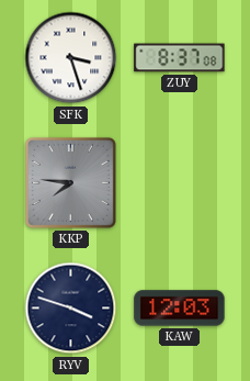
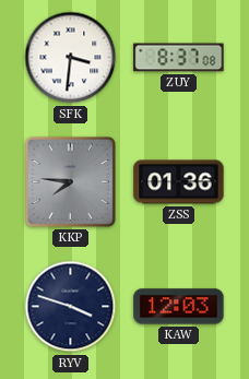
SFK: 3:27 -> 3:31 (71, 58)
ZSS: none -> 01:36 (179, 182)
